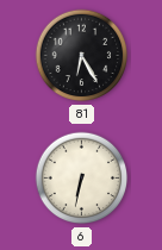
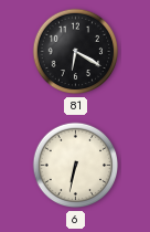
81: 6:25 -> 6:20 (76, 52)
